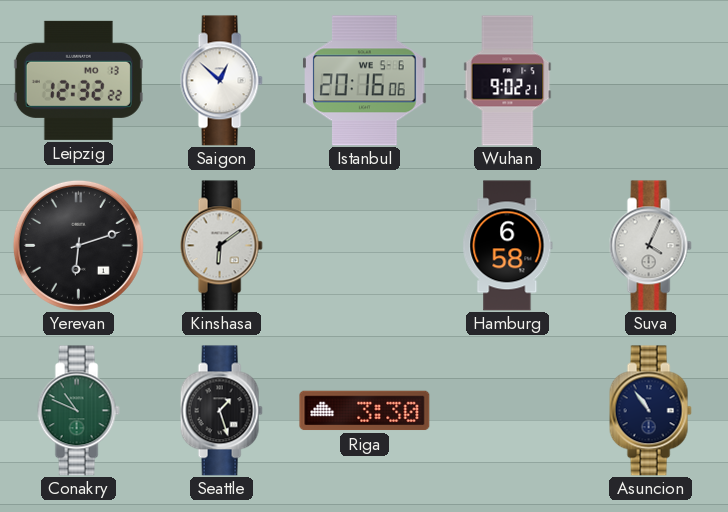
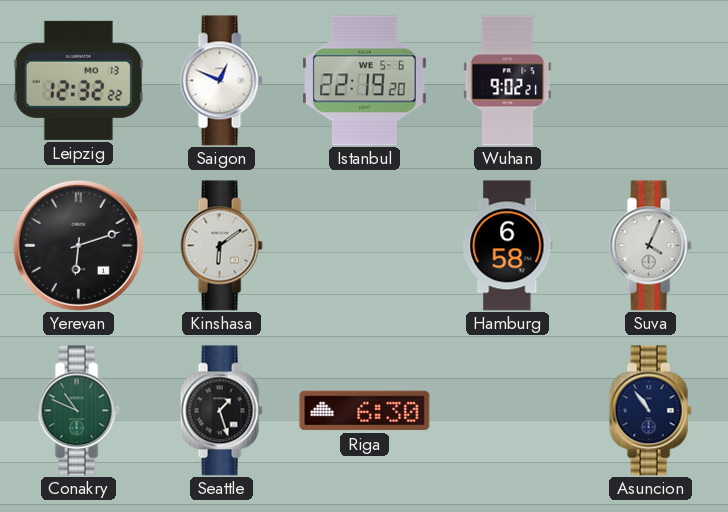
Saigon: 12:52 -> 12:49 (221, 81)
Istanbul: 20:16 -> 22:19 (365, 81)
Riga: 3:30 -> 6:30 (365, 411)
